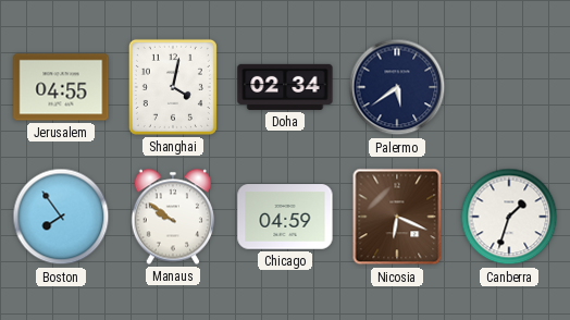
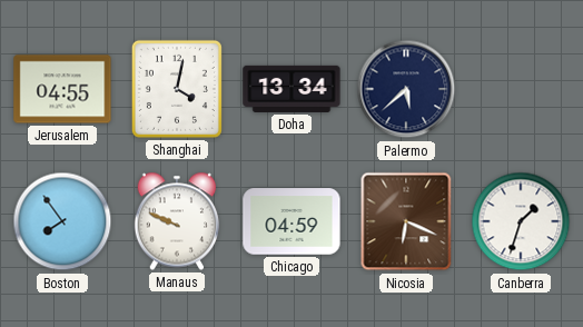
Doha: 02:34 -> 13:34 (291, 89)
Palermo: 5:39 -> 5:38 (406, 89)
Manaus: 9:51 -> 9:49 (177, 221)
